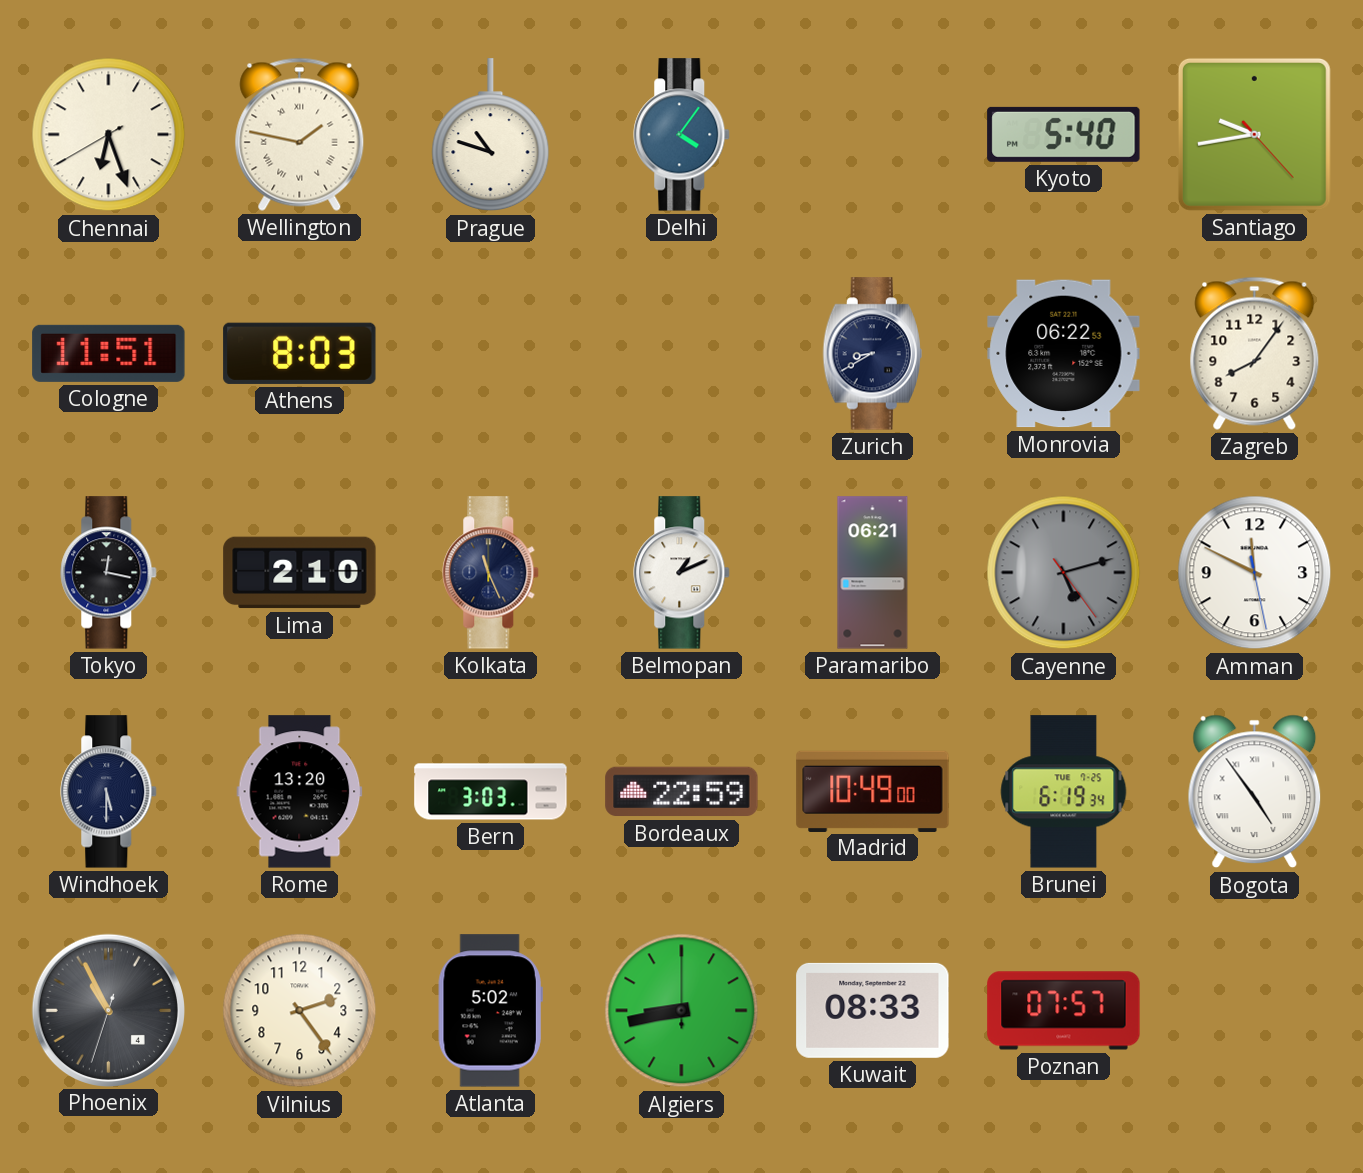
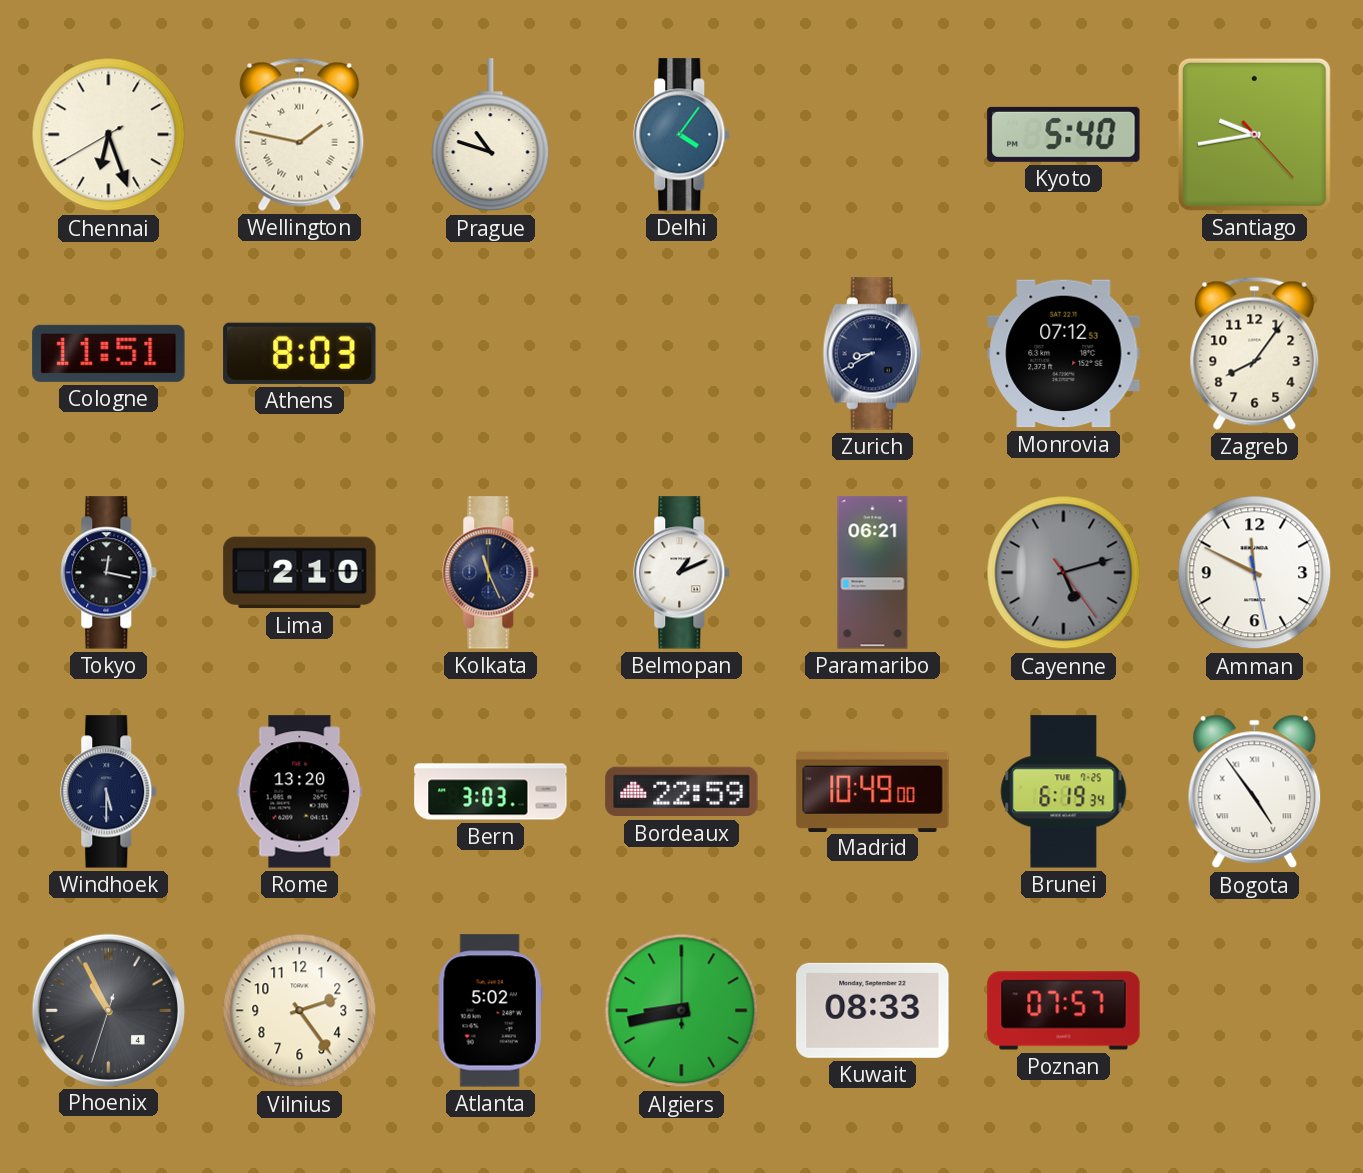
Monrovia: 06:22 -> 07:12 (1064, 354)
